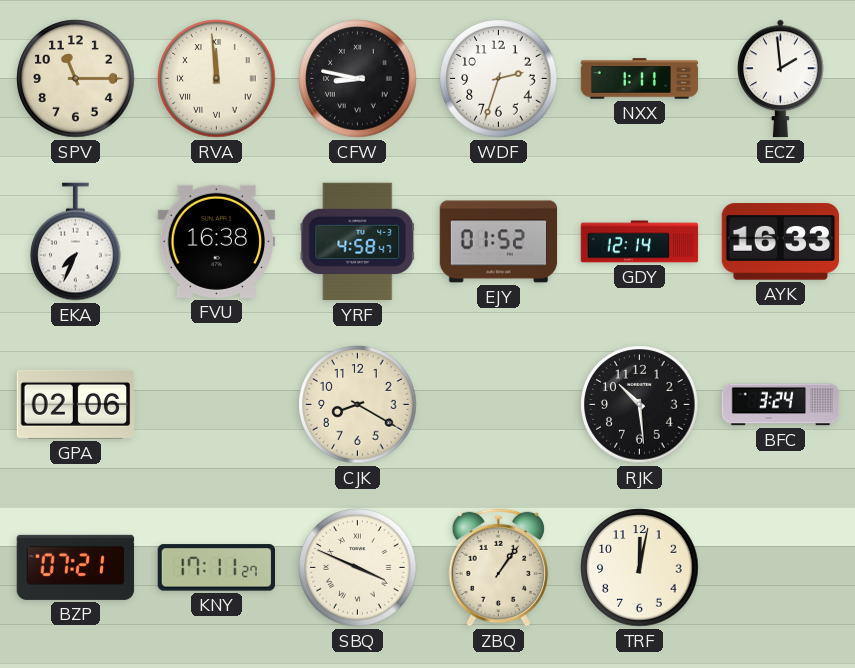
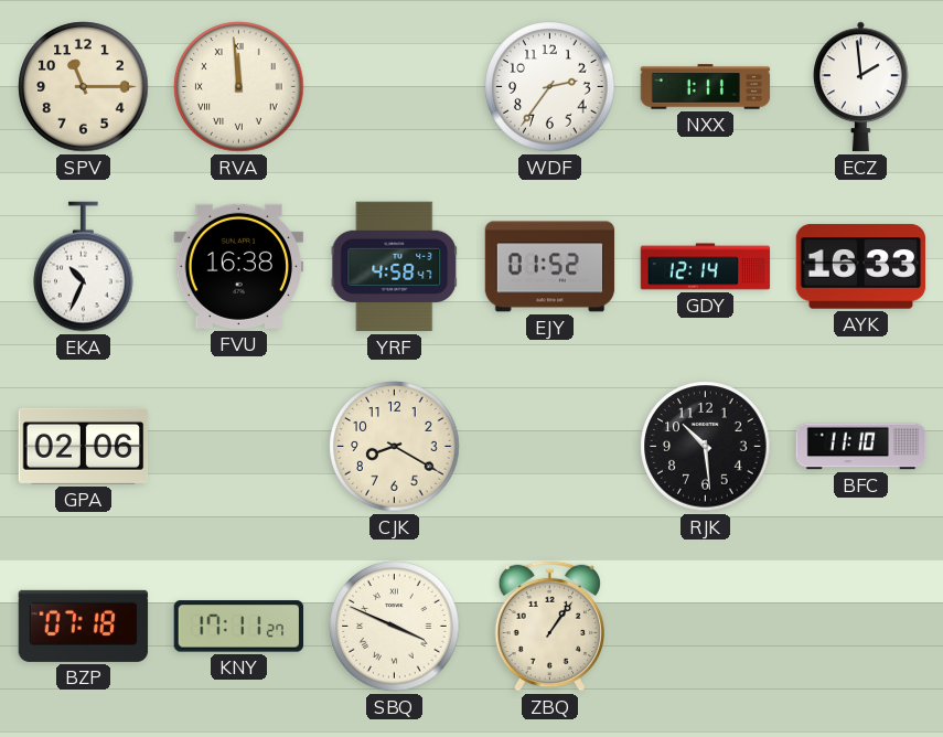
CFW: 8:47 -> none (358, 79)
WDF: 2:33 -> 2:36 (550, 87)
EKA: 7:34 -> 10:34 (84, 267)
BFC: 3:24 -> 11:10 (861, 447)
BZP: 07:21 -> 07:18 (84, 626)
TRF: 12:02 -> none (640, 568)
